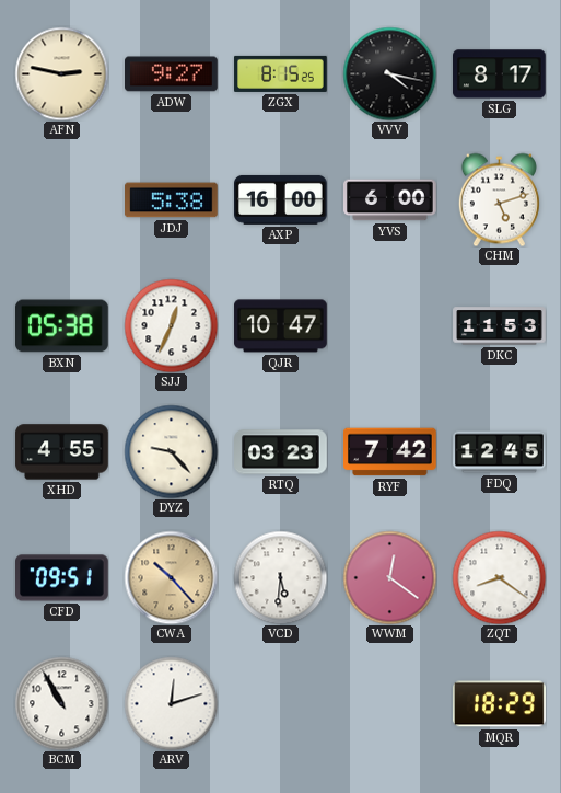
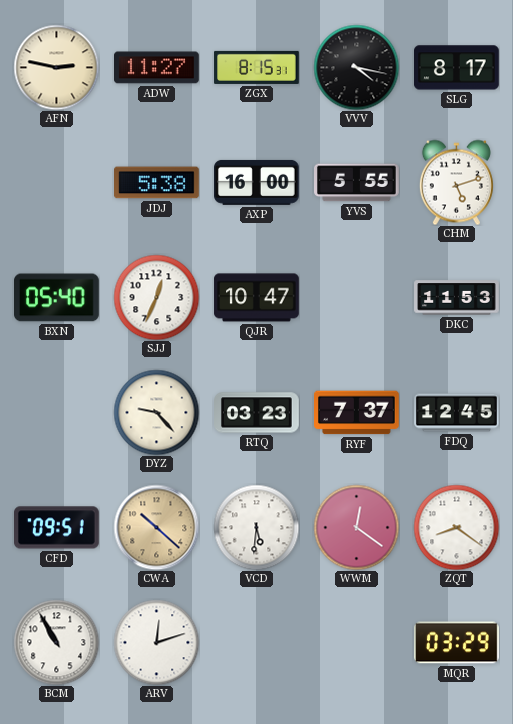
ADW: 9:27 -> 11:27 (157, 68)
ZGX: 8:15:25 -> 8:15:31 (257, 67)
YVS: 6:00 -> 5:55 (357, 183)
BXN: 05:38 -> 05:40 (57, 298)
XHD: 4:55 -> none (62, 452)
RYF: 7:42 -> 7:37 (357, 413)
CWA: 10:23 -> 10:22 (156, 527)
MQR: 18:29 -> 03:29 (457, 643)
